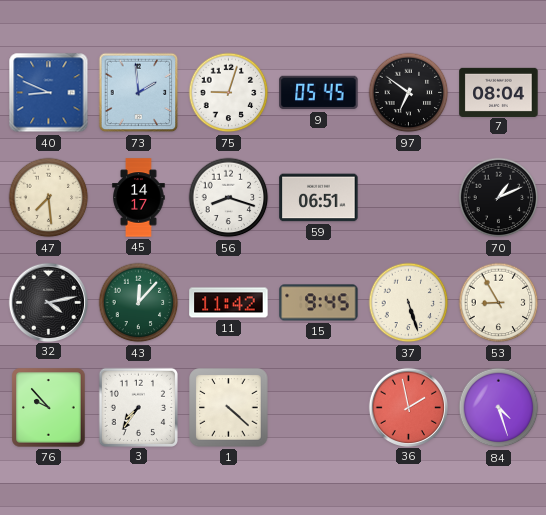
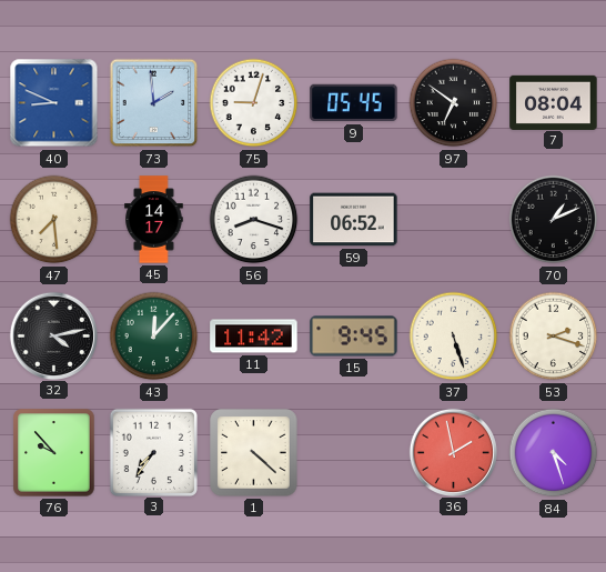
59: 06:51 -> 06:52 (354, 220)
53: 8:55 -> 2:18 (554, 337)
